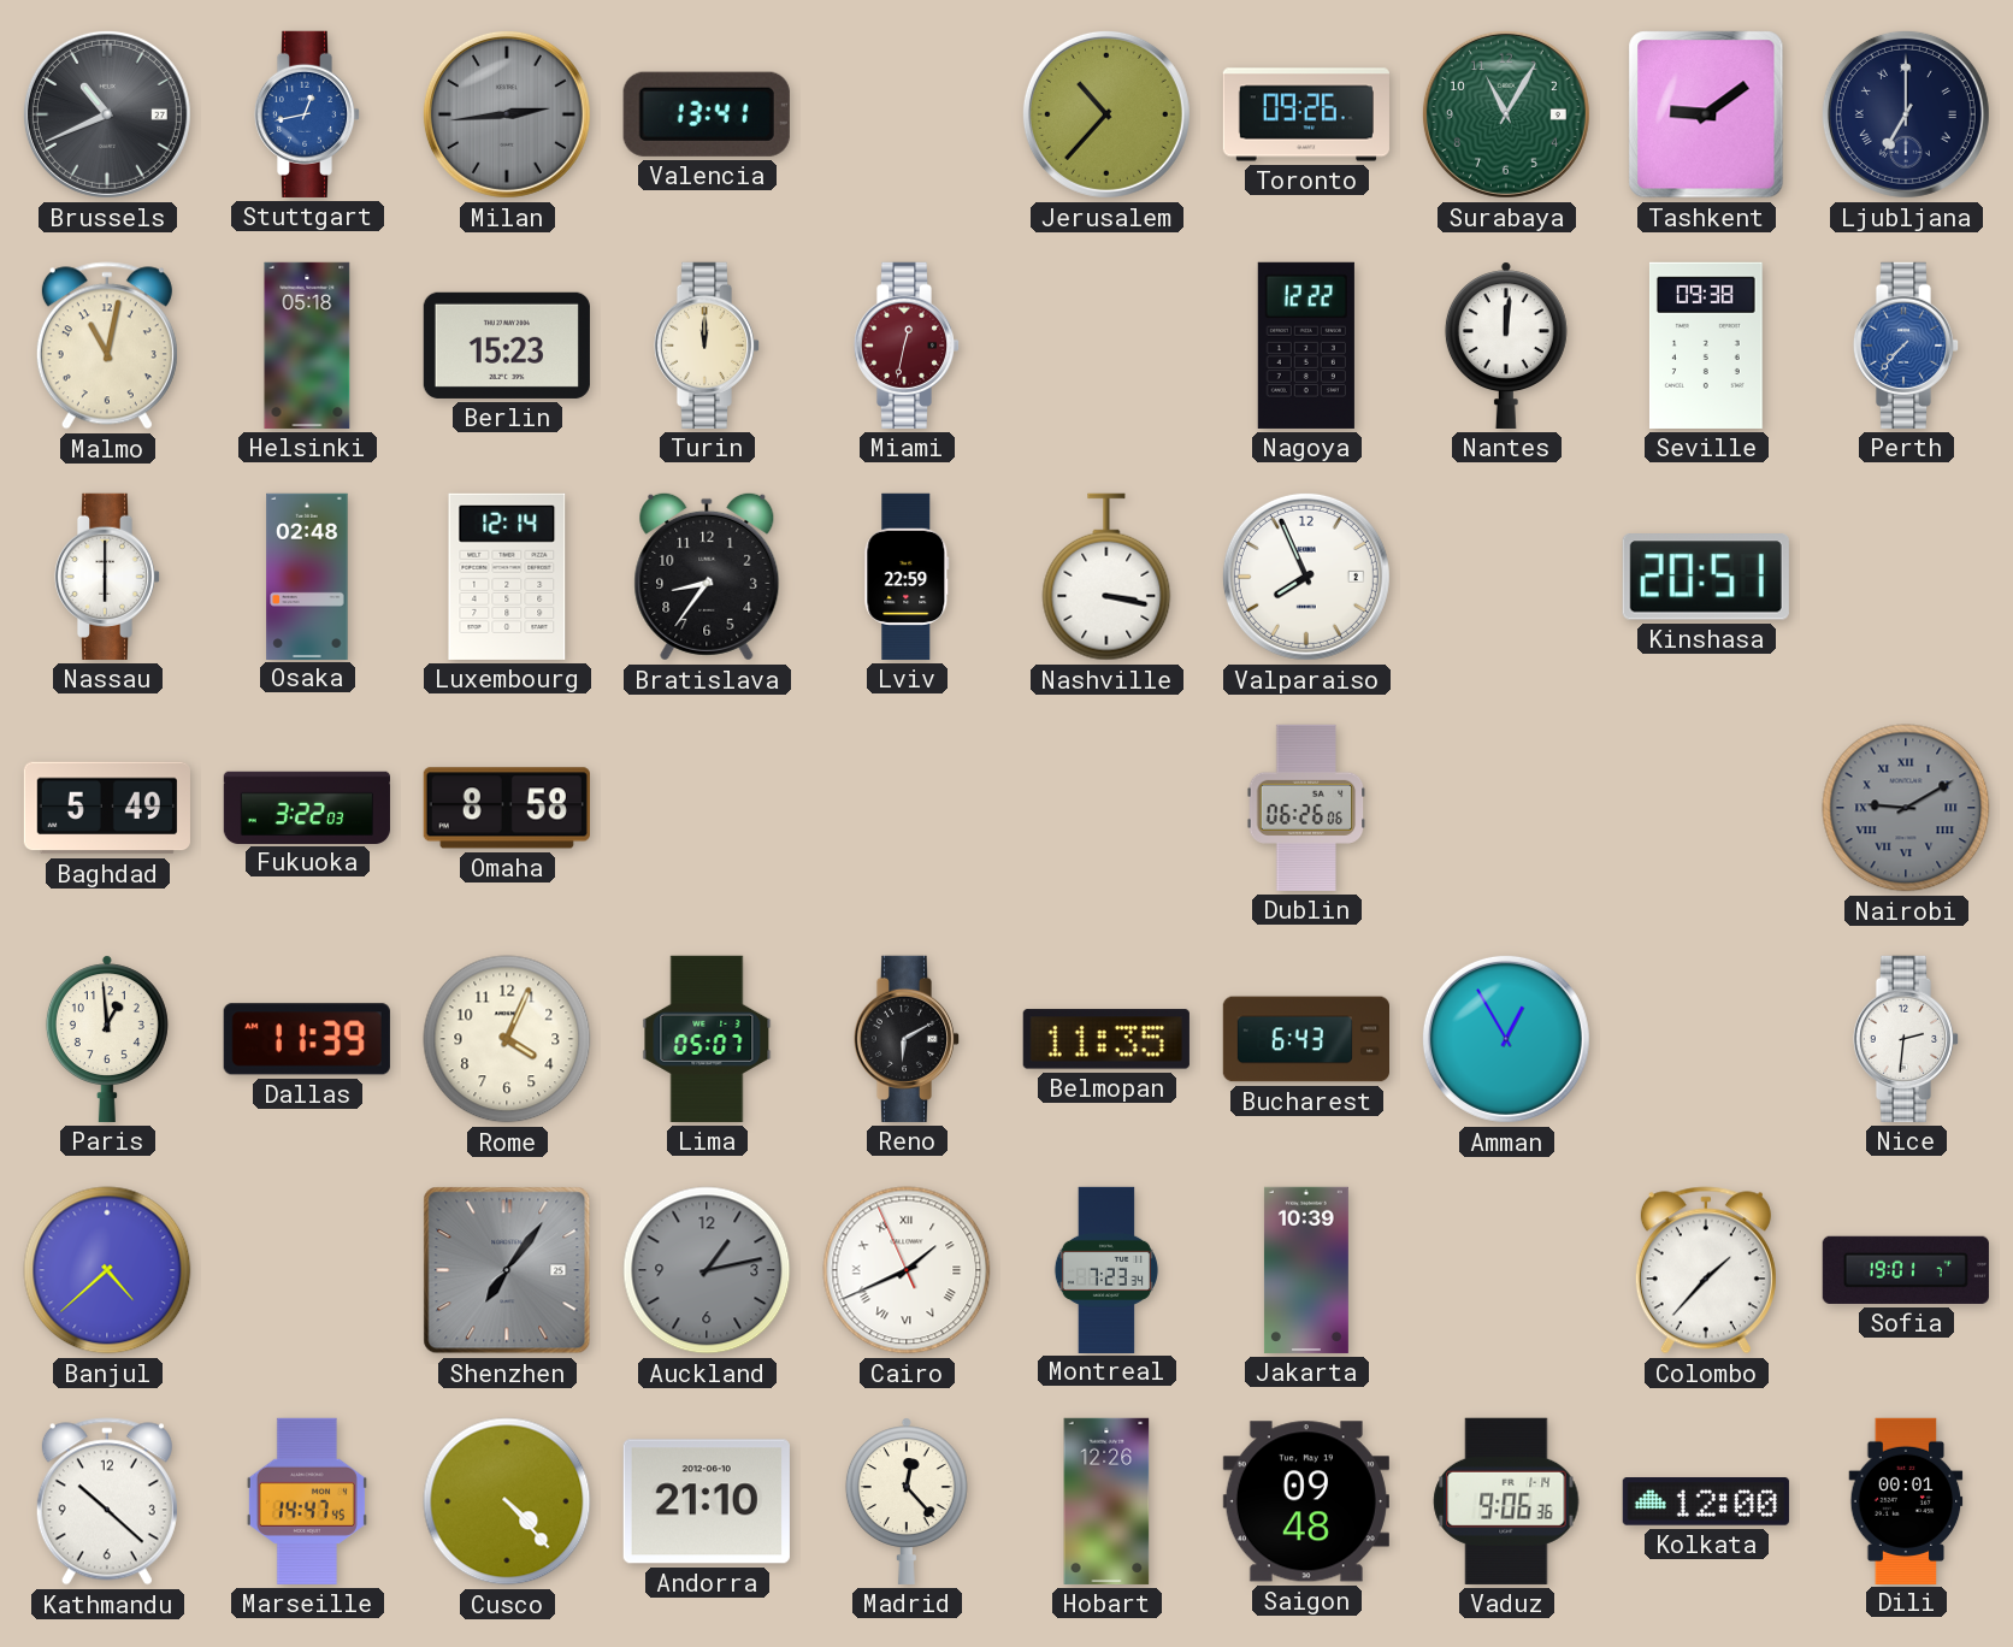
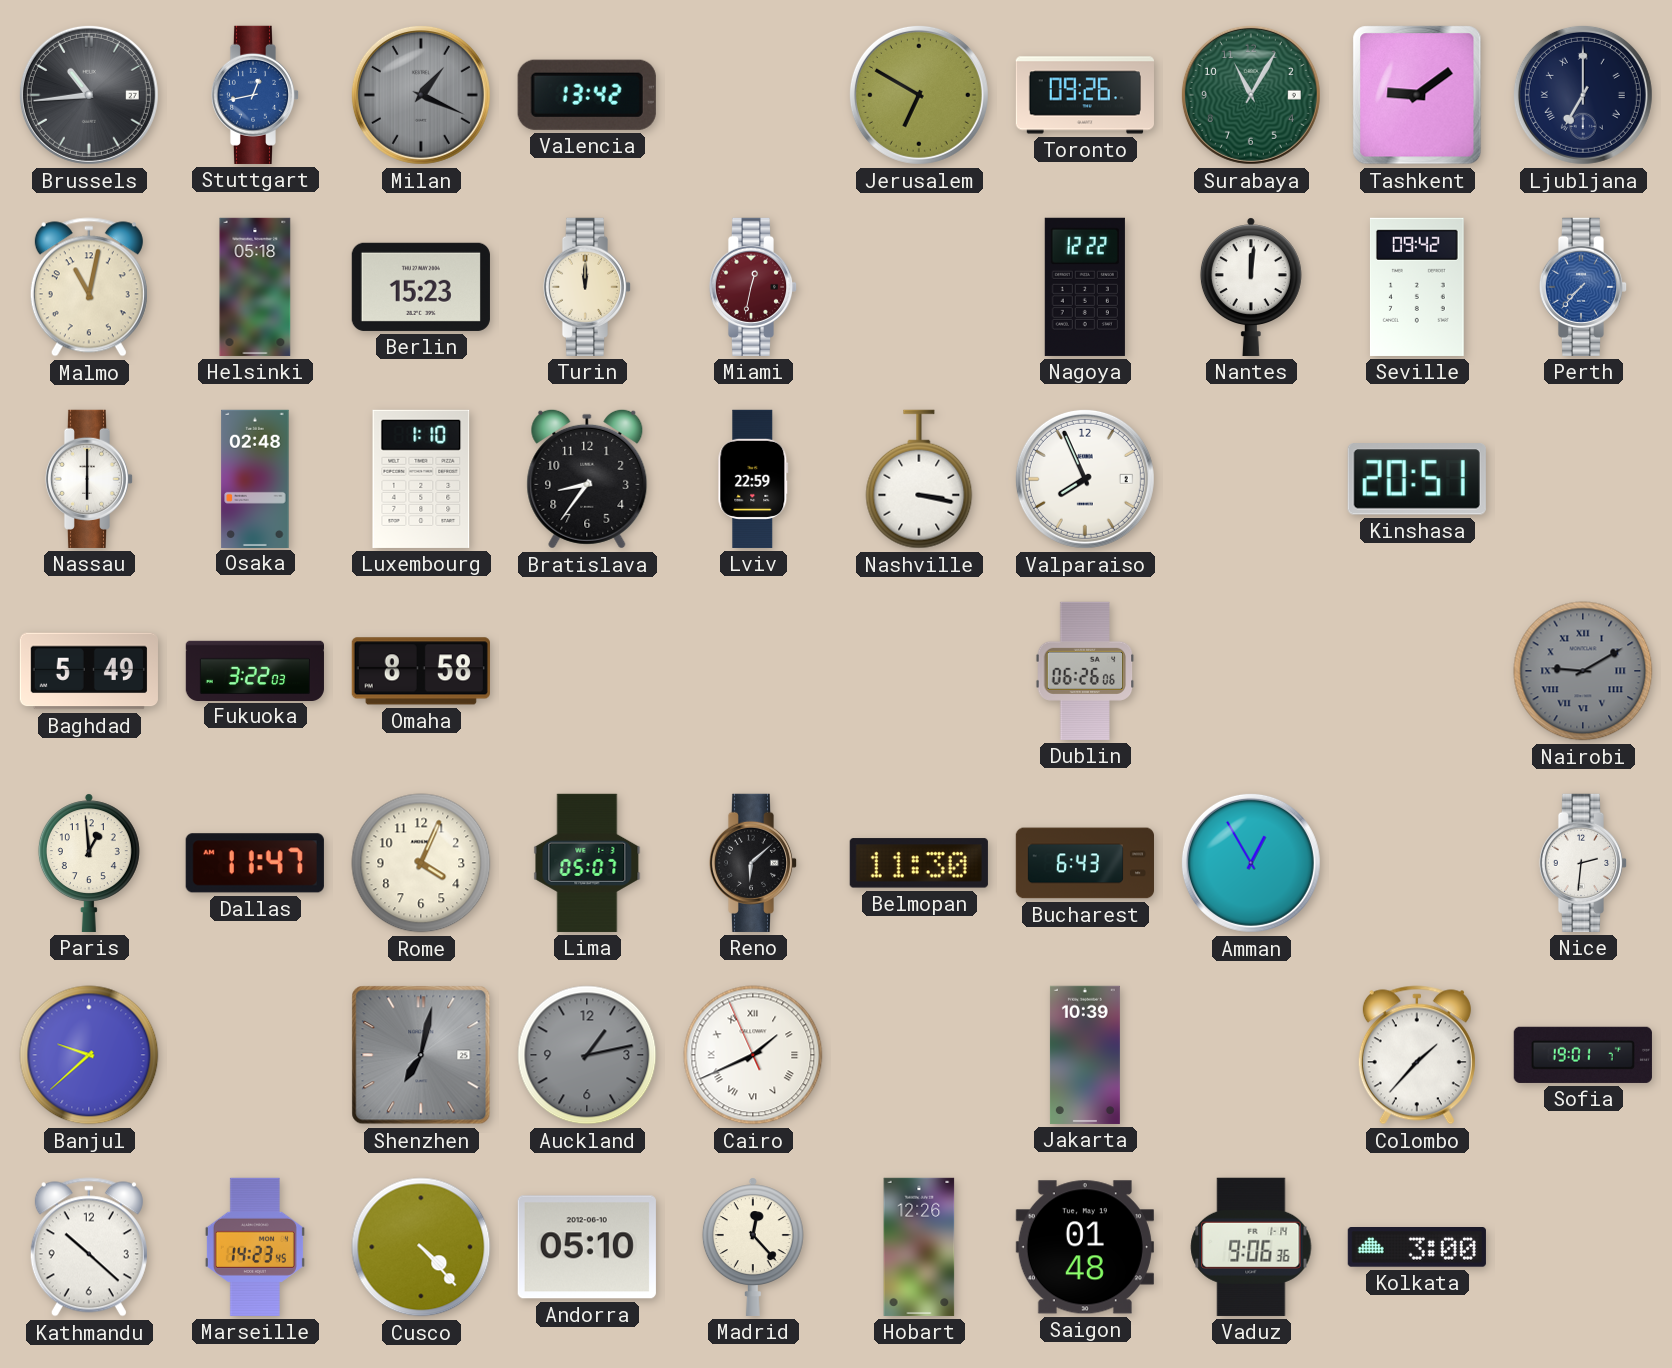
Brussels: 10:41 -> 10:44 (89, 95)
Milan: 2:44 -> 1:19 (421, 95)
Valencia: 13:41 -> 13:42 (587, 95)
Jerusalem: 10:37 -> 6:50 (919, 95)
Seville: 09:38 -> 09:42 (1417, 287)
Luxembourg: 12:14 -> 1:10 (421, 479)
Dallas: 11:39 -> 11:47 (255, 863)
Reno: 6:10 -> 6:08 (753, 863)
Belmopan: 11:35 -> 11:30 (919, 863)
Banjul: 4:38 -> 9:38 (89, 1055)
Shenzhen: 7:06 -> 7:02 (421, 1055)
Montreal: 7:23 -> none (1106, 1269)
Marseille: 14:47 -> 14:23 (255, 1247)
Andorra: 21:10 -> 05:10 (587, 1247)
Saigon: 09:48 -> 01:48 (1085, 1247)
Kolkata: 12:00 -> 3:00 (1417, 1248)
Dili: 00:01 -> none (1906, 1500)
